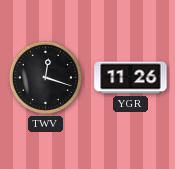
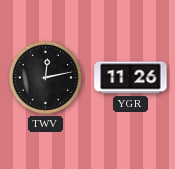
TWV: 12:18 -> 12:13 (45, 77)
